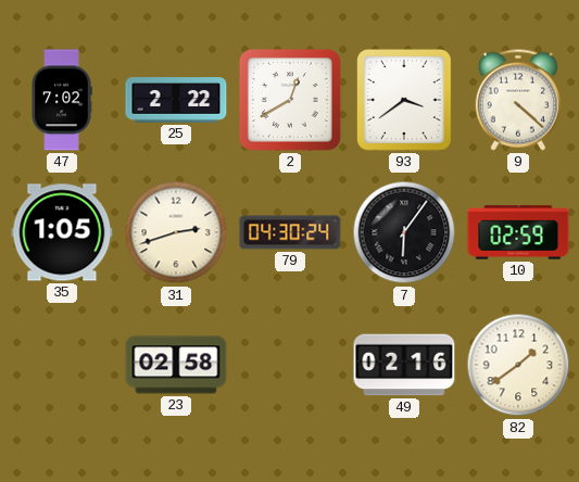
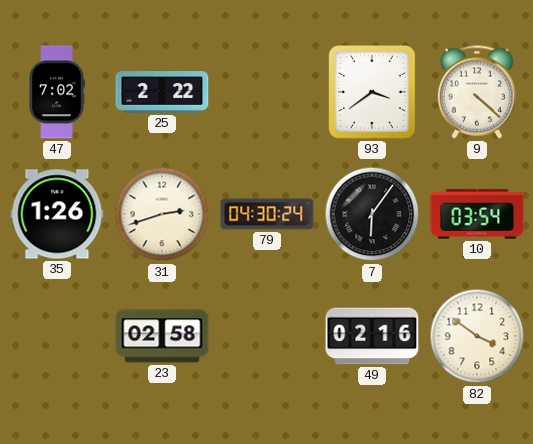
2: 12:40 -> none (290, 100)
35: 1:05 -> 1:26 (57, 214)
10: 02:59 -> 03:54 (477, 214)
82: 1:39 -> 3:51 (477, 336)
